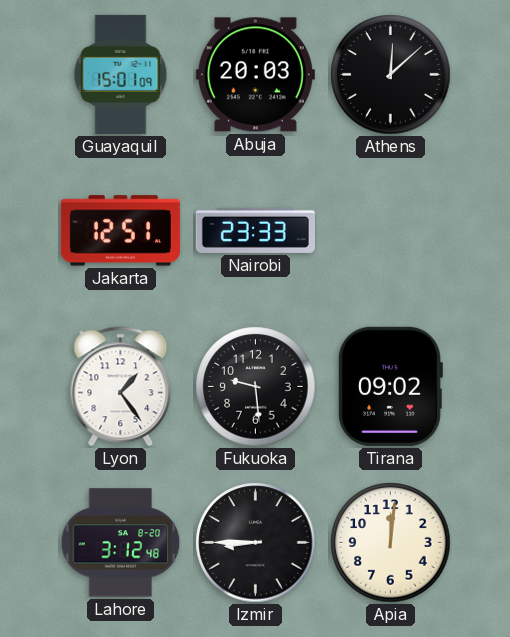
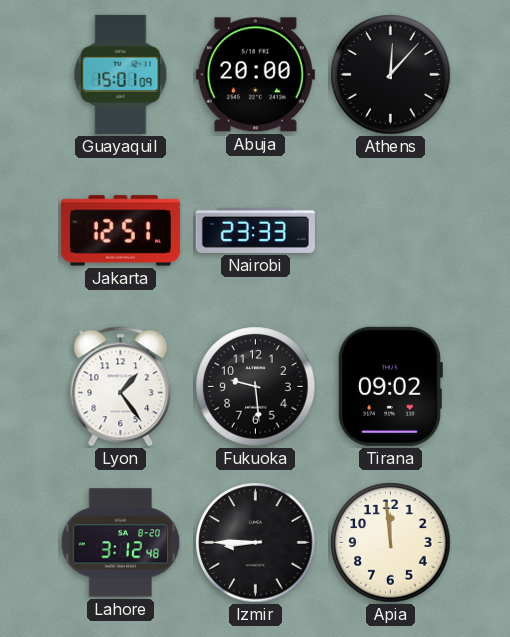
Abuja: 20:03 -> 20:00 (255, 75)
Athens: 12:08 -> 12:07 (391, 75)
Apia: 12:01 -> 11:59 (391, 543)
